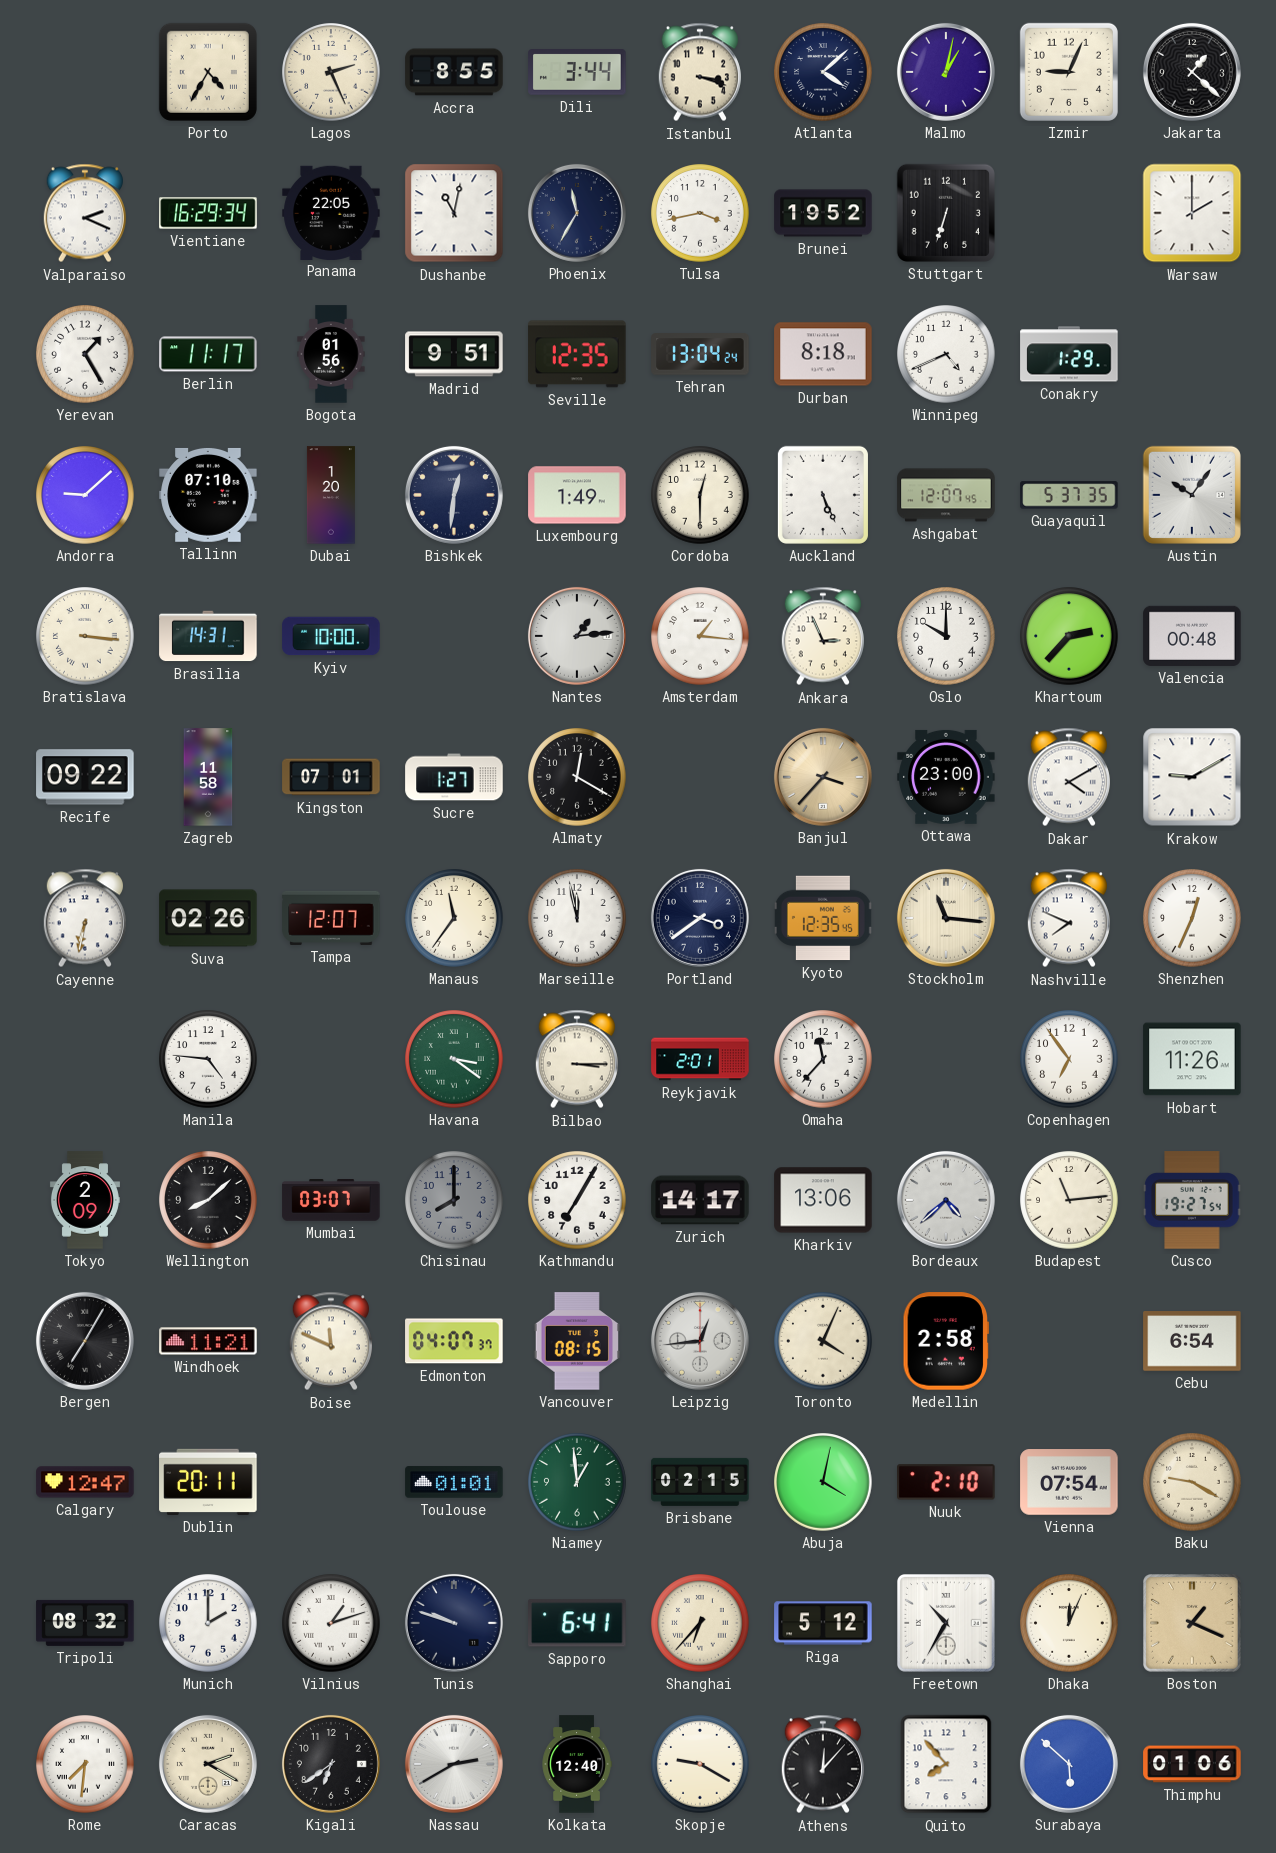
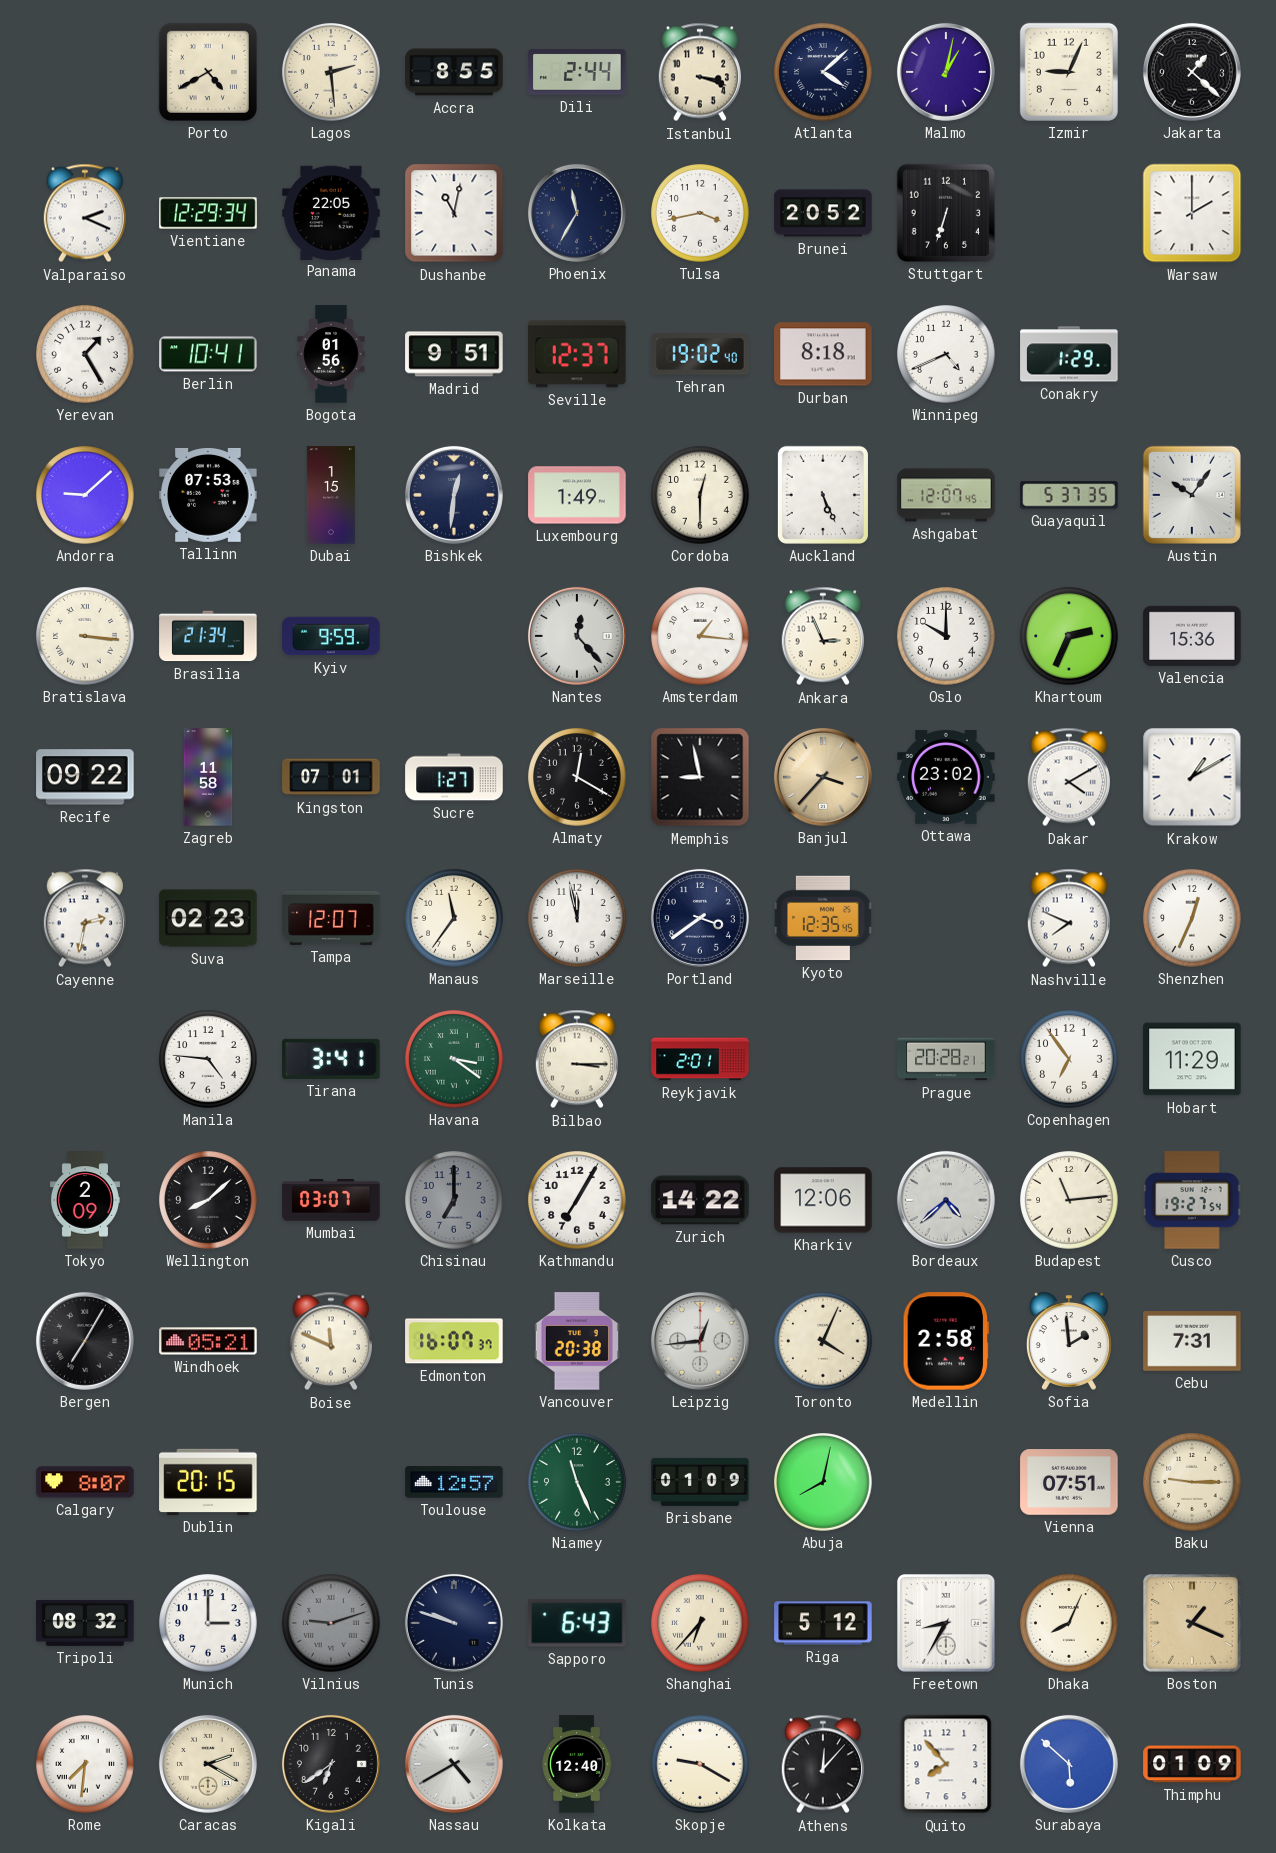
Porto: 4:35 -> 4:40 (208, 72)
Lagos: 2:26 -> 2:29 (331, 72)
Dili: 3:44 -> 2:44 (577, 72)
Vientiane: 16:29 -> 12:29 (208, 213)
Brunei: 19:52 -> 20:52 (823, 213)
Berlin: 11:17 -> 10:41 (208, 354)
Seville: 12:35 -> 12:37 (577, 354)
Tehran: 13:04 -> 19:02 (700, 354)
Tallinn: 07:10 -> 07:53 (208, 495)
Dubai: 1:20 -> 1:15 (331, 495)
Brasilia: 14:31 -> 21:34 (208, 636)
Kyiv: 10:00 -> 9:59 (331, 636)
Nantes: 1:14 -> 12:23 (577, 636)
Khartoum: 2:37 -> 2:34 (1069, 636)
Valencia: 00:48 -> 15:36 (1192, 636)
Memphis: none -> 8:58 (700, 777)
Ottawa: 23:00 -> 23:02 (946, 777)
Krakow: 9:10 -> 1:10 (1192, 777)
Cayenne: 6:32 -> 2:32 (84, 918)
Suva: 02:26 -> 02:23 (208, 918)
Stockholm: 11:16 -> none (946, 918)
Tirana: none -> 3:41 (331, 1059)
Omaha: 11:37 -> none (823, 1059)
Prague: none -> 20:28 (946, 1059)
Hobart: 11:26 -> 11:29 (1192, 1059)
Chisinau: 8:00 -> 7:00 (454, 1200)
Zurich: 14:17 -> 14:22 (700, 1200)
Kharkiv: 13:06 -> 12:06 (823, 1200)
Windhoek: 11:21 -> 05:21 (208, 1341)
Edmonton: 04:07 -> 16:07 (454, 1341)
Vancouver: 08:15 -> 20:38 (577, 1341)
Sofia: none -> 1:59 (1069, 1341)
Cebu: 6:54 -> 7:31 (1192, 1341)
Calgary: 12:47 -> 8:07 (85, 1482)
Dublin: 20:11 -> 20:15 (208, 1482)
Toulouse: 01:01 -> 12:57 (454, 1482)
Niamey: 12:59 -> 11:26 (577, 1482)
Brisbane: 02:15 -> 01:09 (700, 1482)
Abuja: 4:02 -> 8:02 (823, 1482)
Nuuk: 2:10 -> none (946, 1482)
Vienna: 07:54 -> 07:51 (1069, 1482)
Baku: 9:20 -> 9:15 (1192, 1482)
Munich: 2:00 -> 3:00 (208, 1623)
Vilnius: 1:12 -> 9:12 (331, 1623)
Vilnius dial: white -> grey (331, 1623)
Sapporo: 6:41 -> 6:43 (577, 1623)
Freetown: 10:35 -> 8:35 (947, 1624)
Dhaka: 12:04 -> 8:04 (1069, 1623)
Nassau: 2:40 -> 4:40 (454, 1764)
Thimphu: 01:06 -> 01:09 (1192, 1764)
